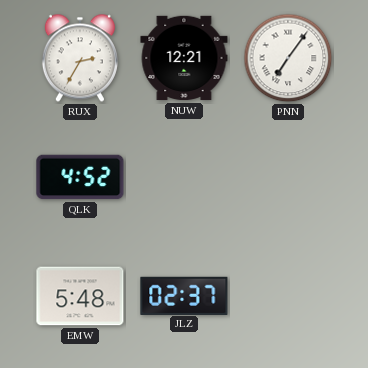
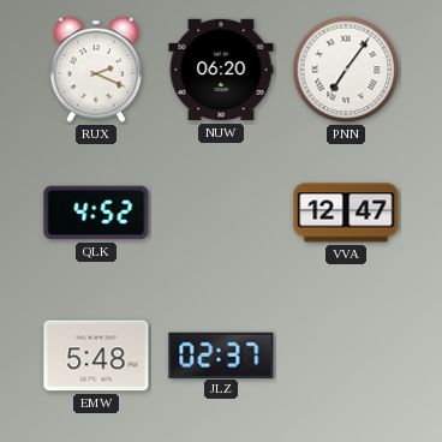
RUX: 2:35 -> 2:19 (96, 70)
NUW: 12:21 -> 06:20 (221, 70)
VVA: none -> 12:47 (346, 213)
